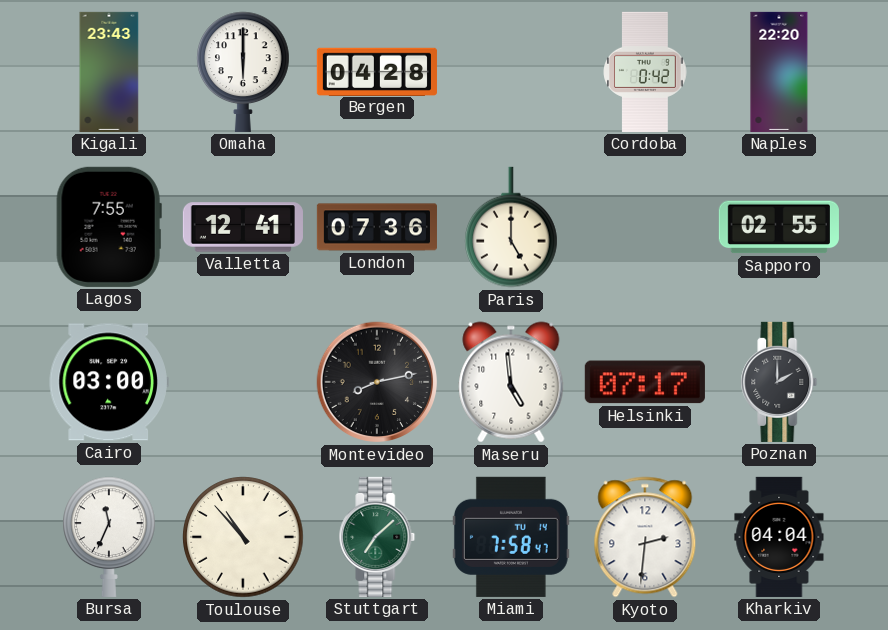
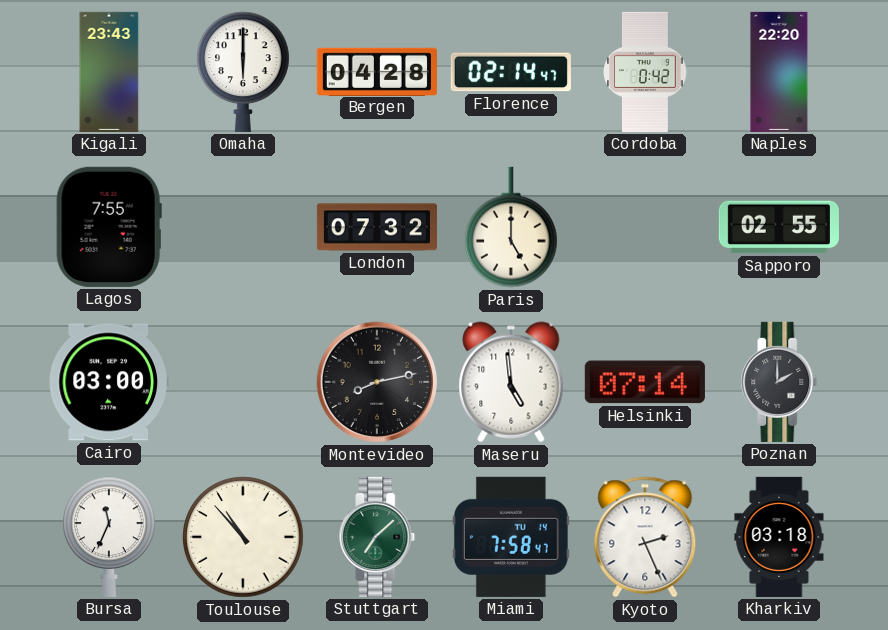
Florence: none -> 02:14 (511, 72)
Valletta: 12:41 -> none (243, 227)
London: 07:36 -> 07:32 (377, 227)
Helsinki: 07:17 -> 07:14 (645, 382)
Kyoto: 2:31 -> 2:26 (645, 537)
Kharkiv: 04:04 -> 03:18 (779, 537)
